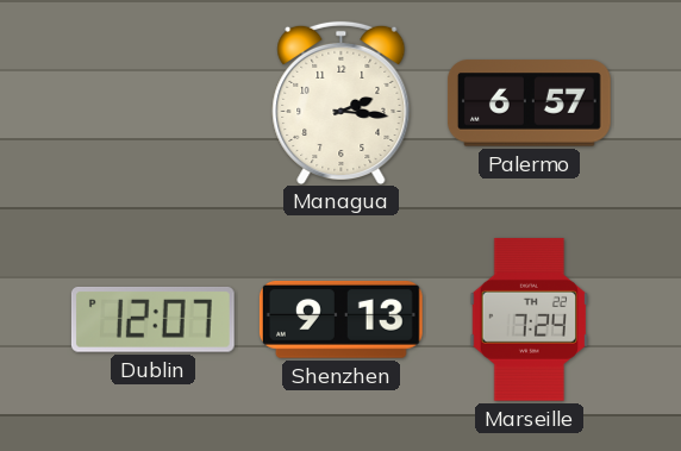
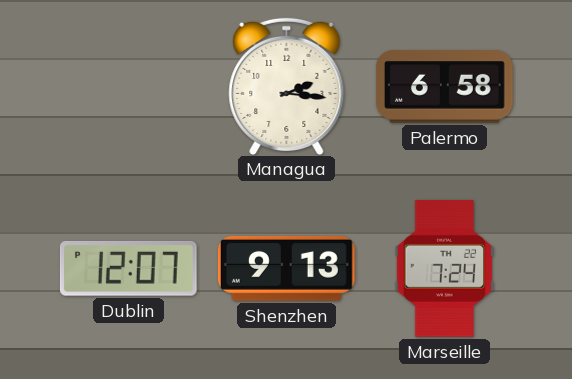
Palermo: 6:57 -> 6:58 (444, 87)
